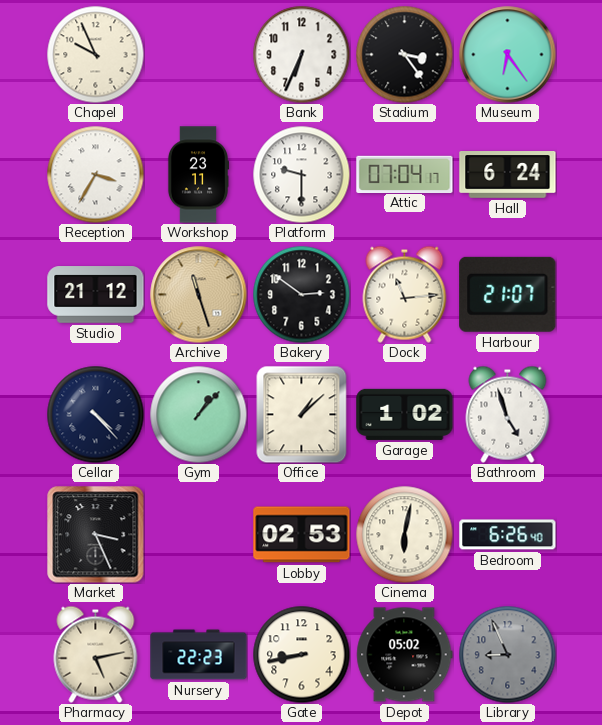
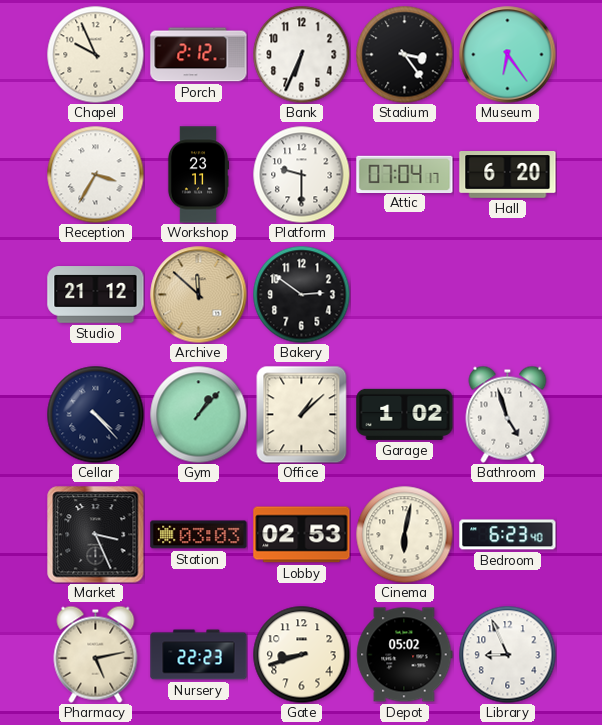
Porch: none -> 2:12 (199, 55)
Hall: 6:24 -> 6:20 (508, 175)
Archive: 11:27 -> 11:52 (199, 295)
Dock: 11:14 -> none (405, 294)
Harbour: 21:07 -> none (508, 294)
Station: none -> 03:03 (199, 535)
Bedroom: 6:26 -> 6:23 (508, 535)
Gate: 8:43 -> 8:42 (301, 654)
Library dial: grey -> white (507, 654)
